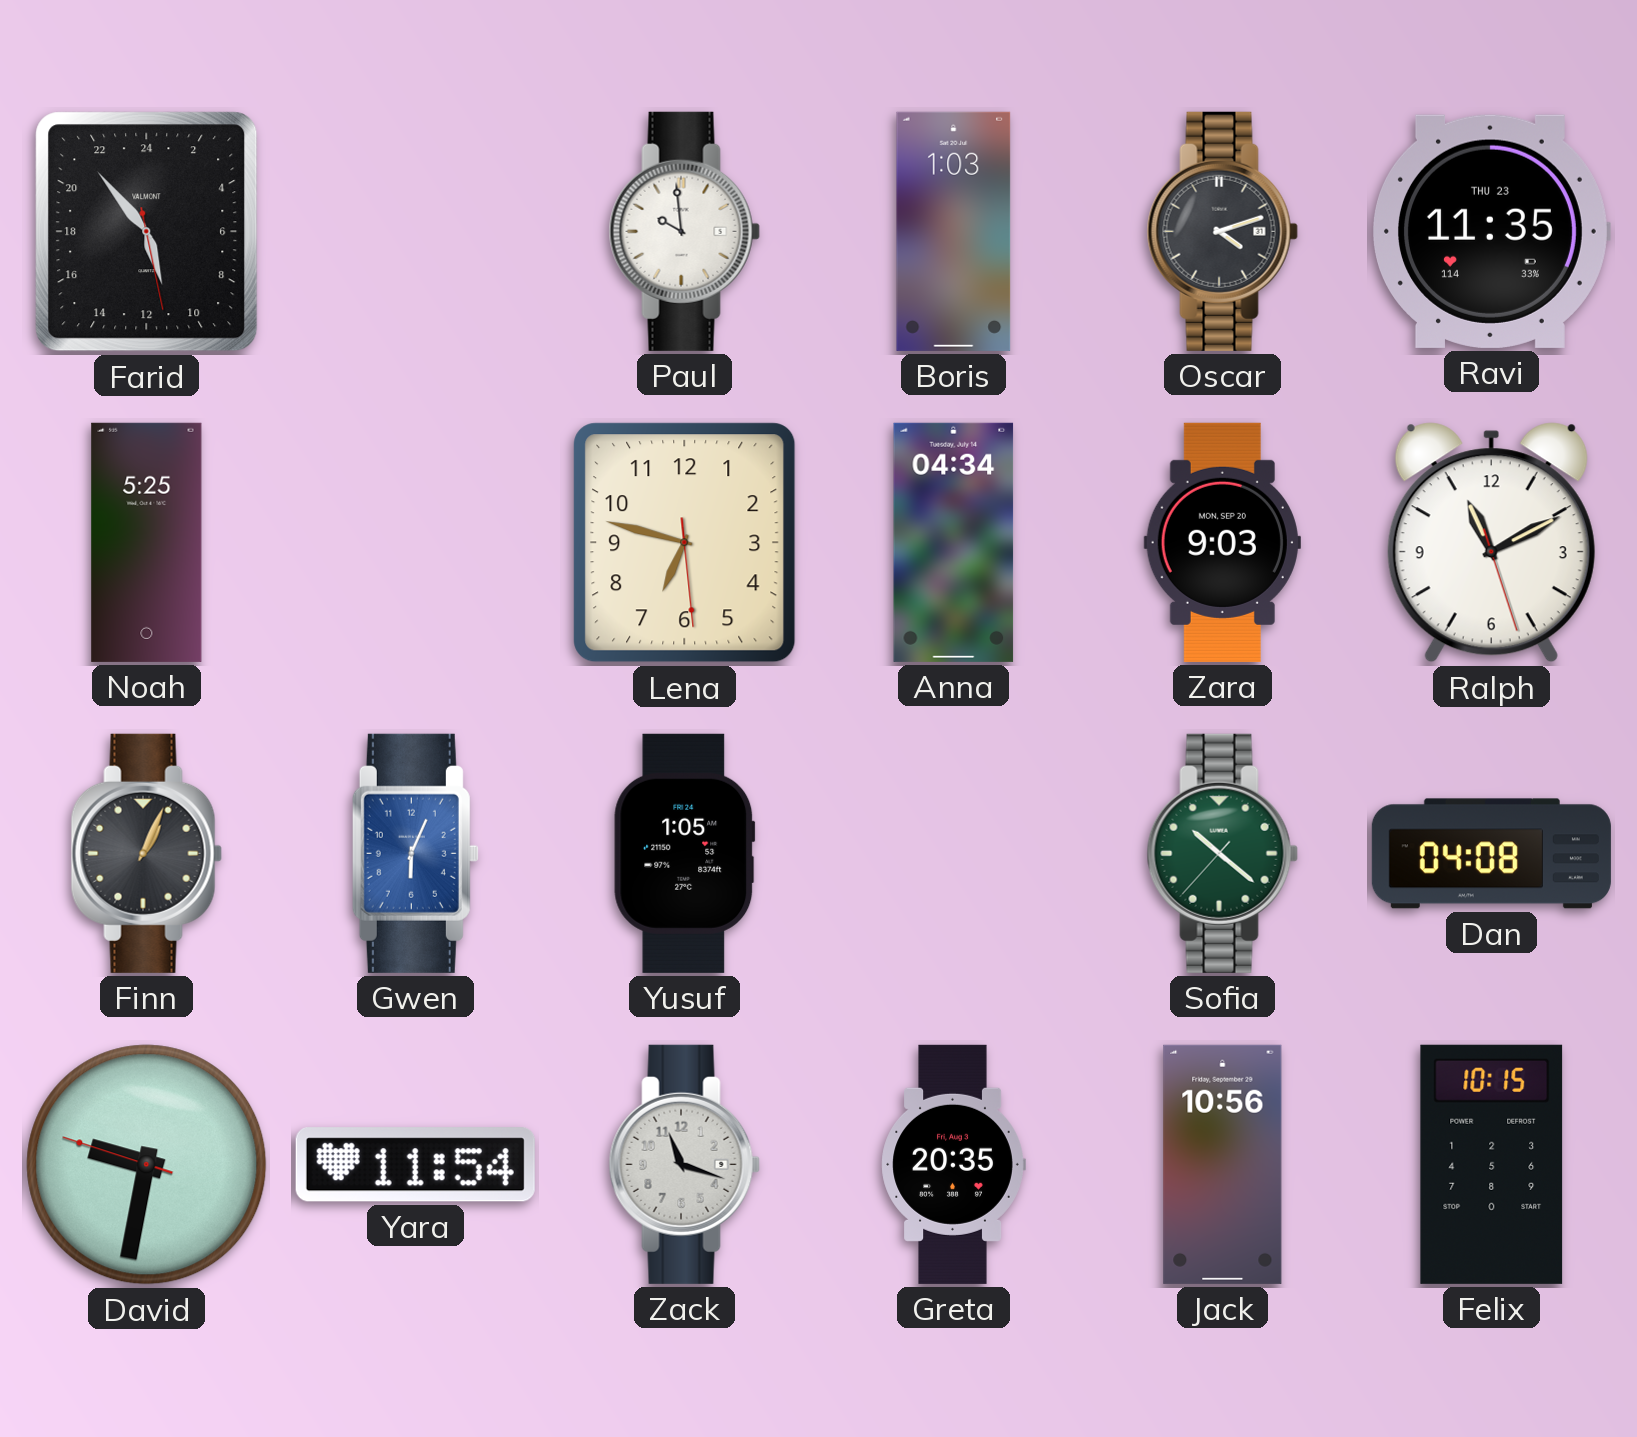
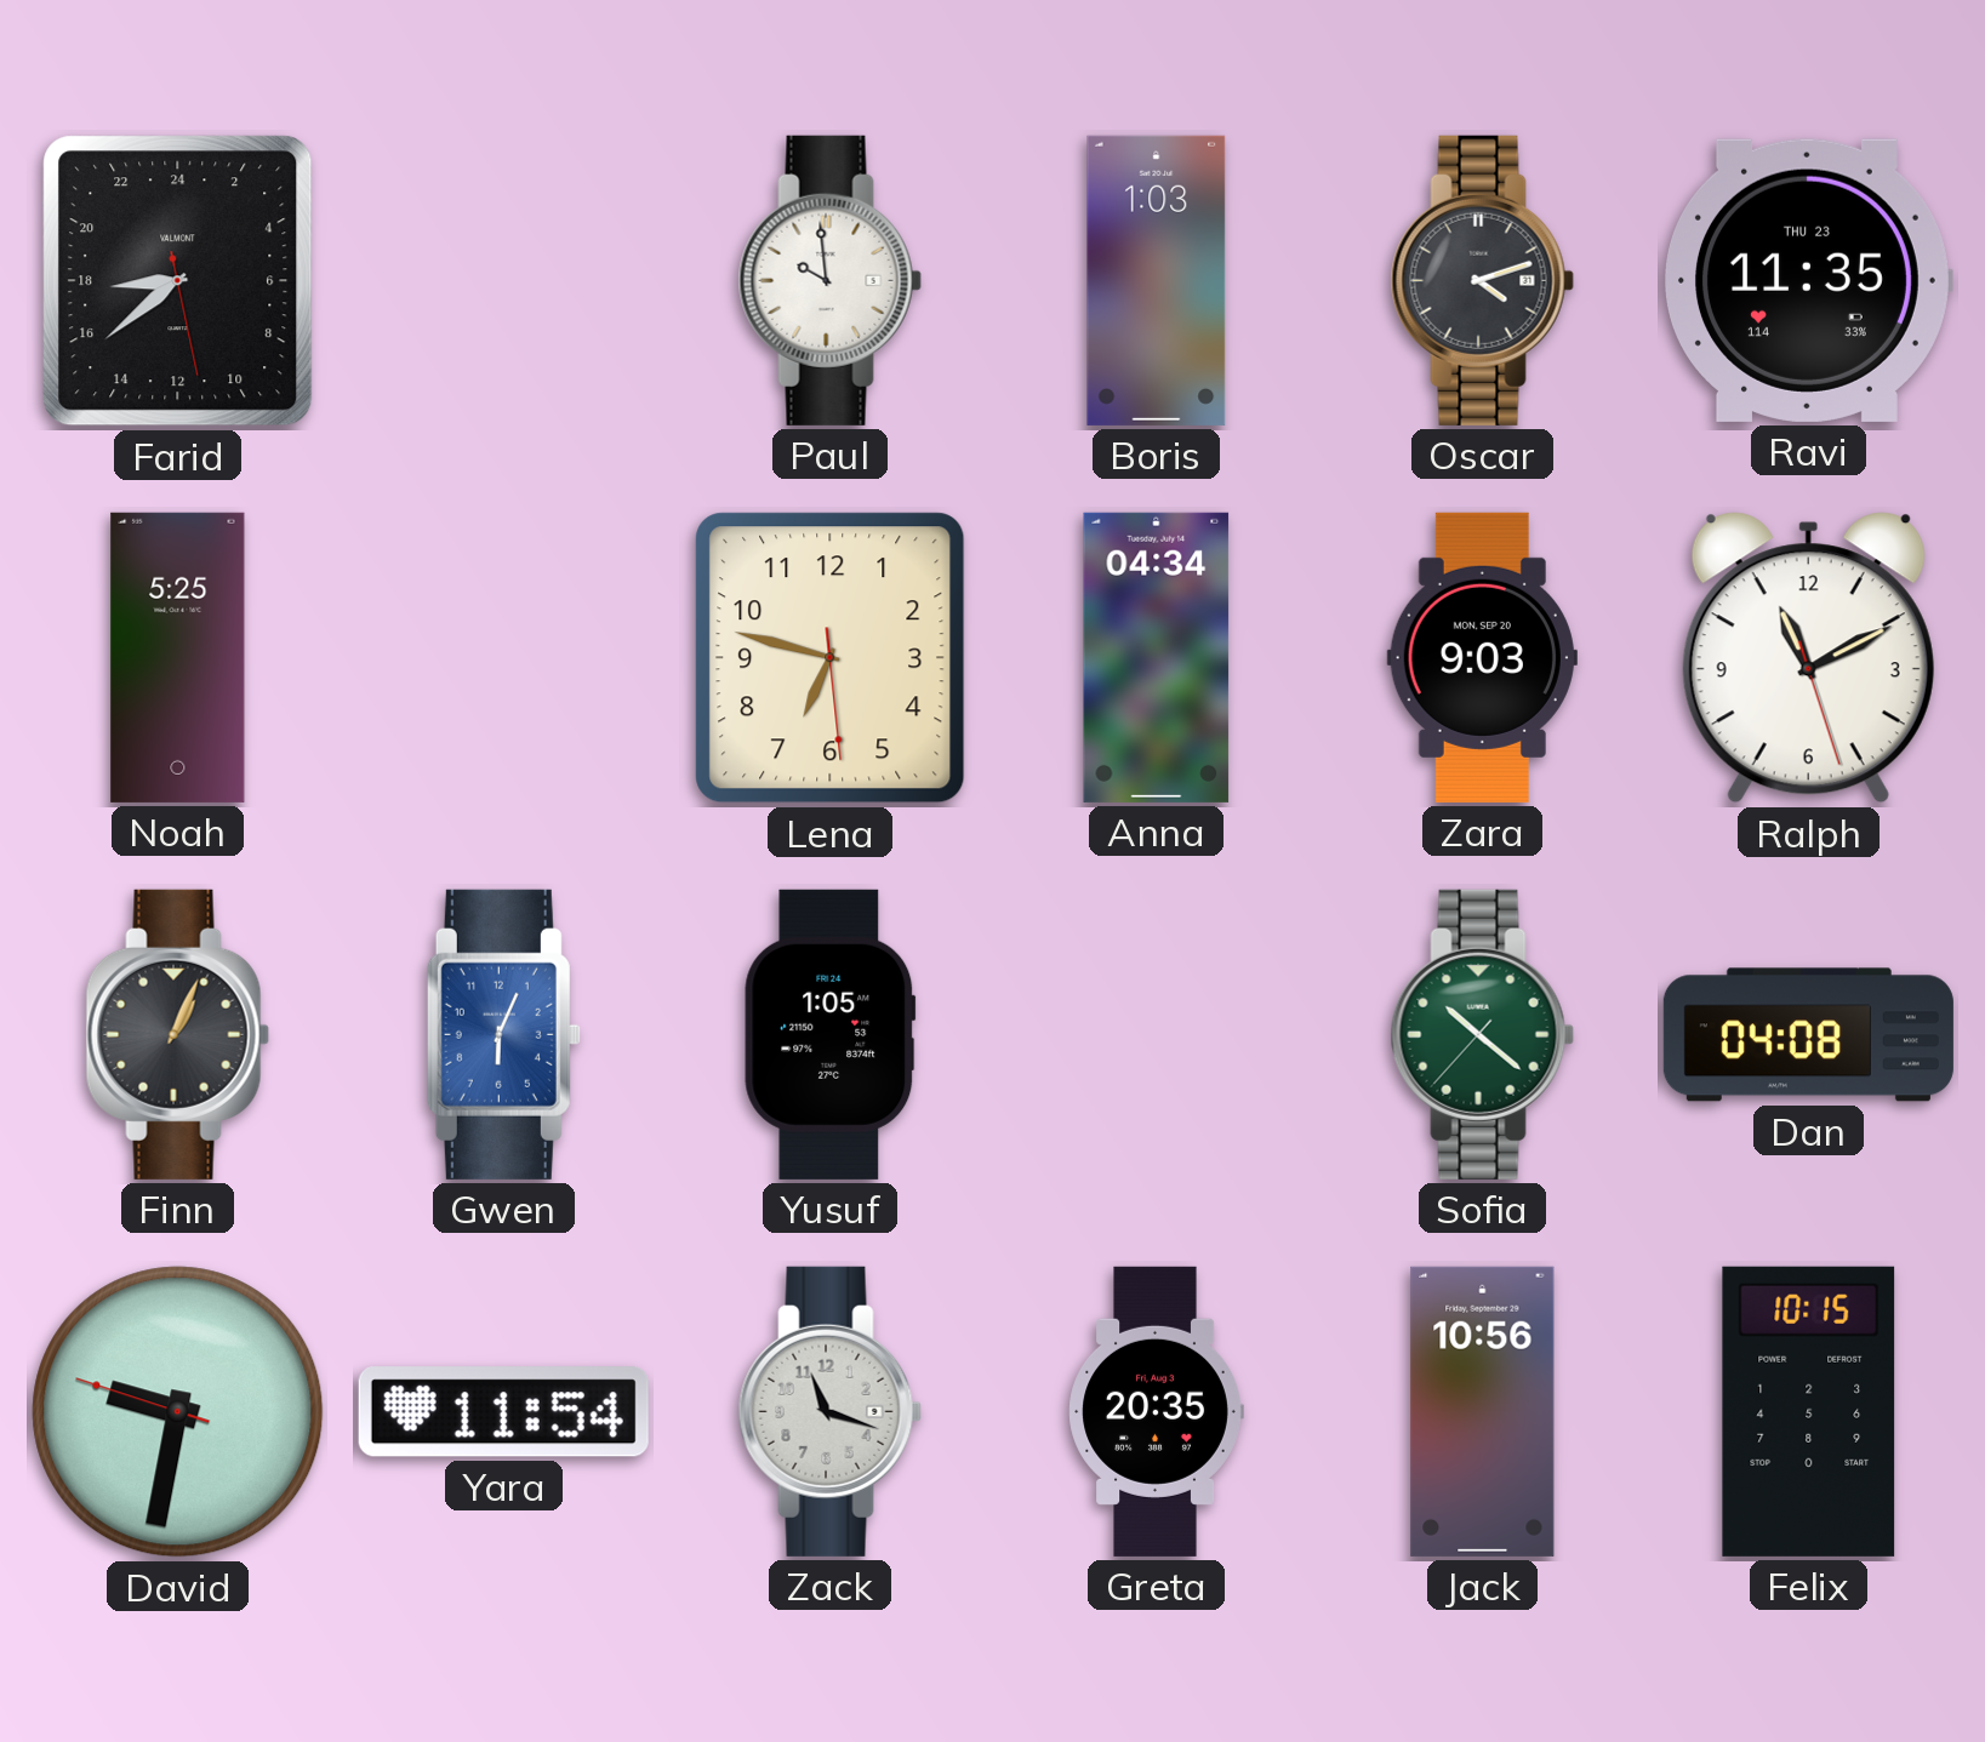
Farid: 10:53 -> 17:38 (178, 281)
